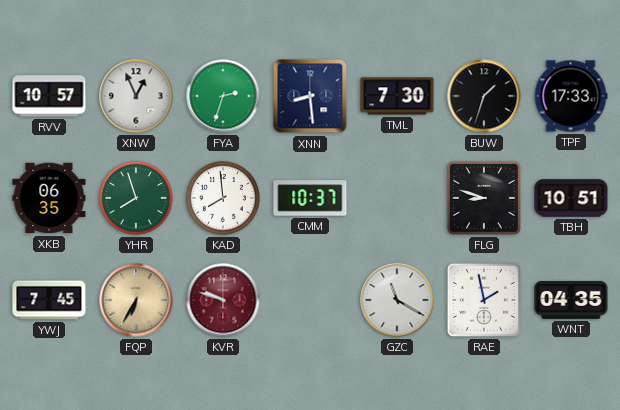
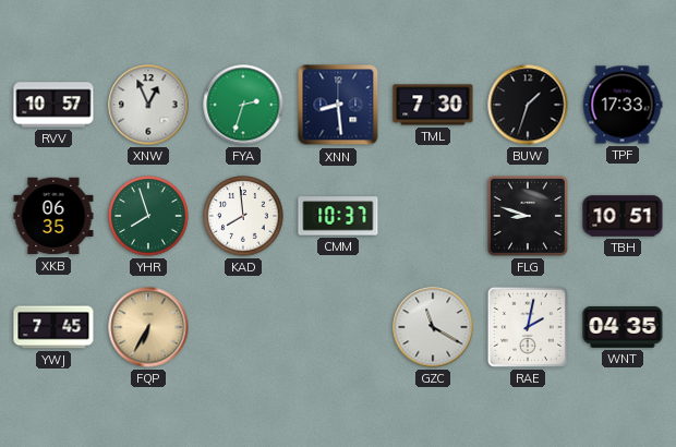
KVR: 9:48 -> none (223, 300)
RAE: 1:58 -> 2:02 (528, 327)
